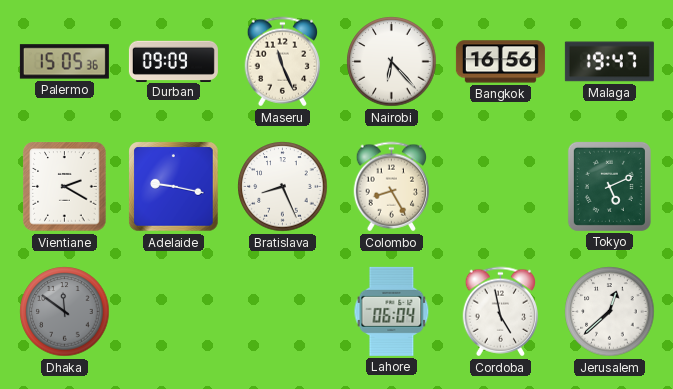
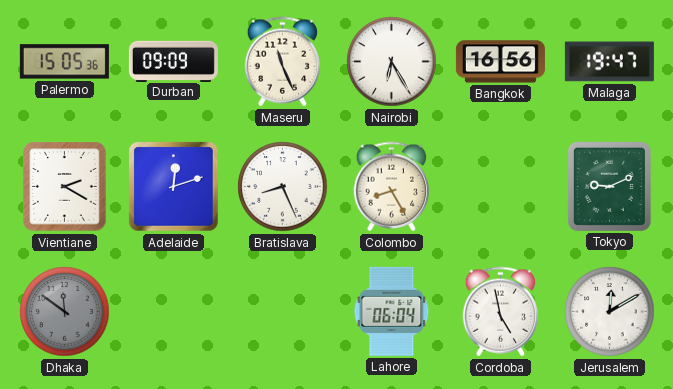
Nairobi: 6:23 -> 6:25 (392, 62)
Adelaide: 9:17 -> 12:12 (174, 187)
Tokyo: 5:11 -> 9:11 (609, 186)
Jerusalem: 12:38 -> 12:10 (610, 312)
